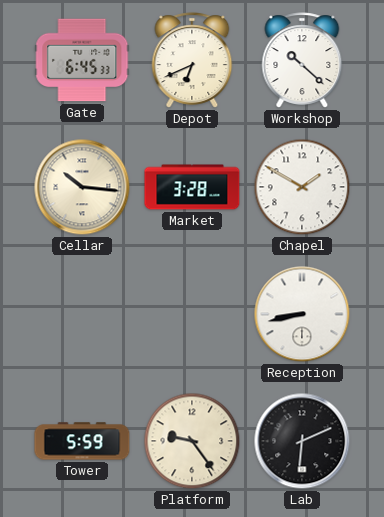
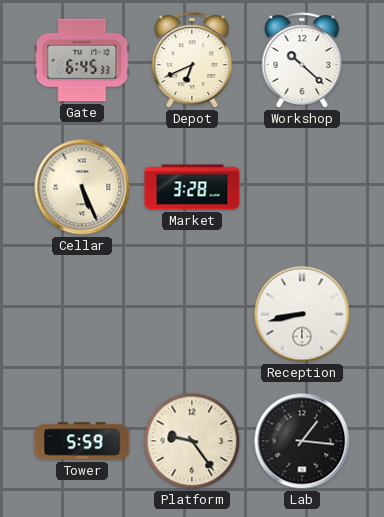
Cellar: 10:16 -> 5:26 (82, 187)
Chapel: 1:50 -> none (302, 187)
Lab: 6:11 -> 1:16 (302, 441)
